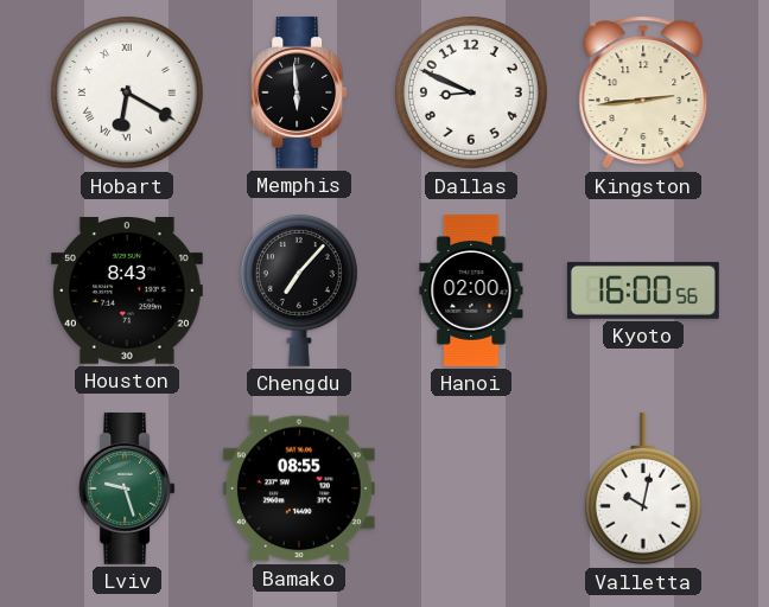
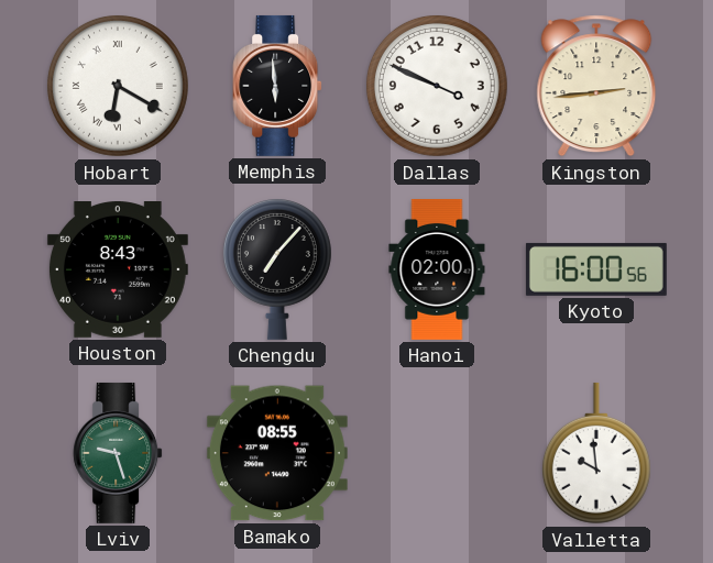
Dallas: 8:49 -> 3:49 (437, 86)
Valletta: 10:02 -> 9:59 (596, 453)
